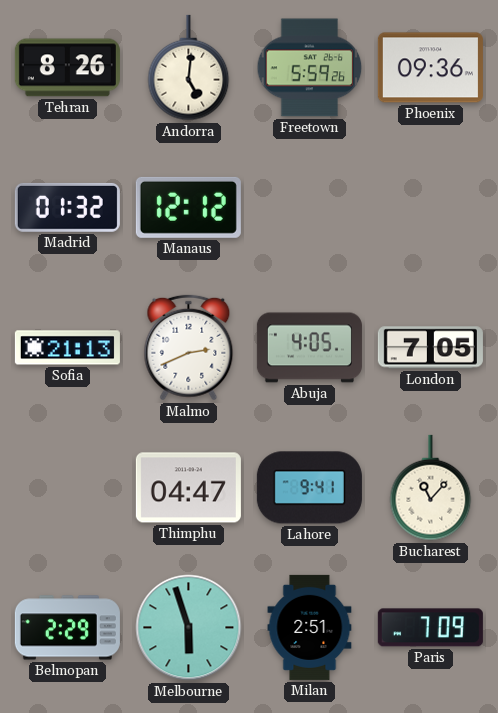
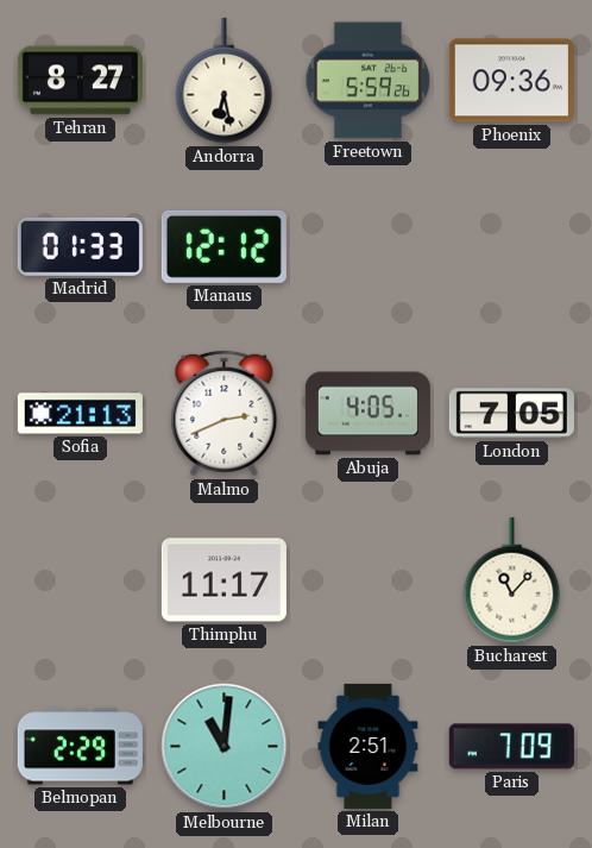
Tehran: 8:26 -> 8:27 (80, 81)
Andorra: 5:01 -> 6:28 (225, 81)
Madrid: 01:32 -> 01:33 (80, 246)
Thimphu: 04:47 -> 11:17 (223, 580)
Lahore: 9:41 -> none (309, 488)
Melbourne: 5:57 -> 11:01 (225, 747)
